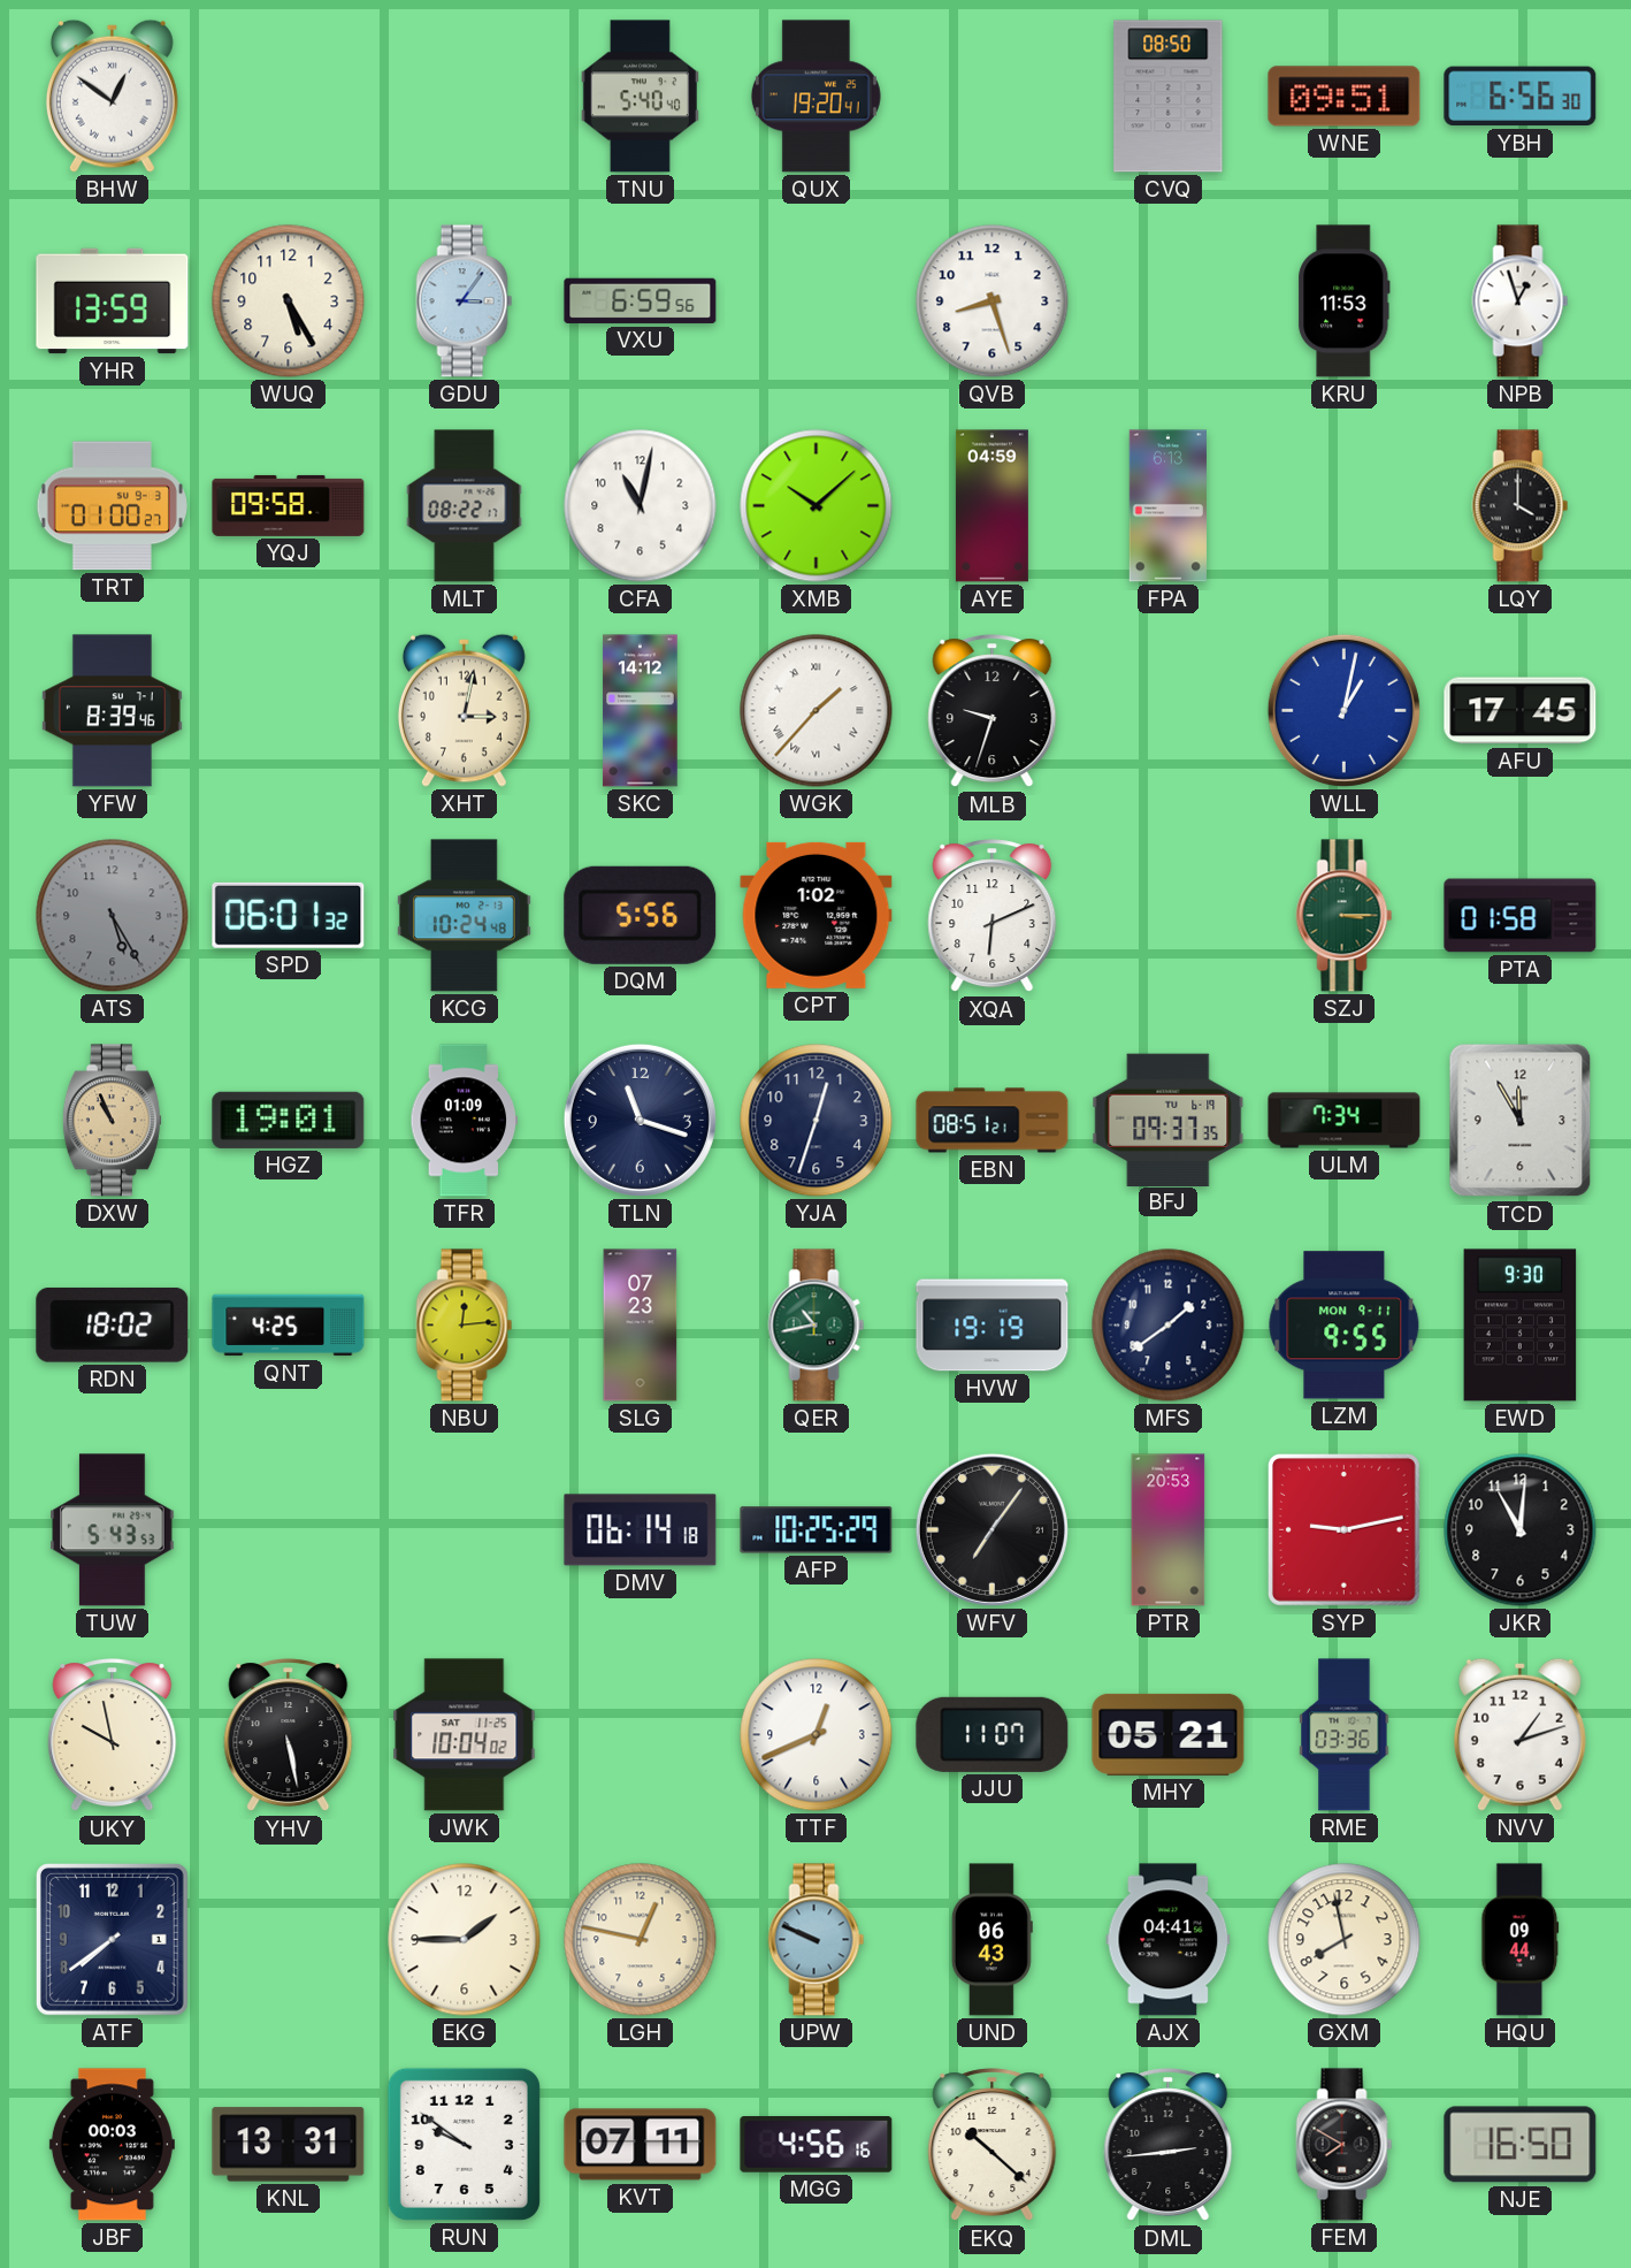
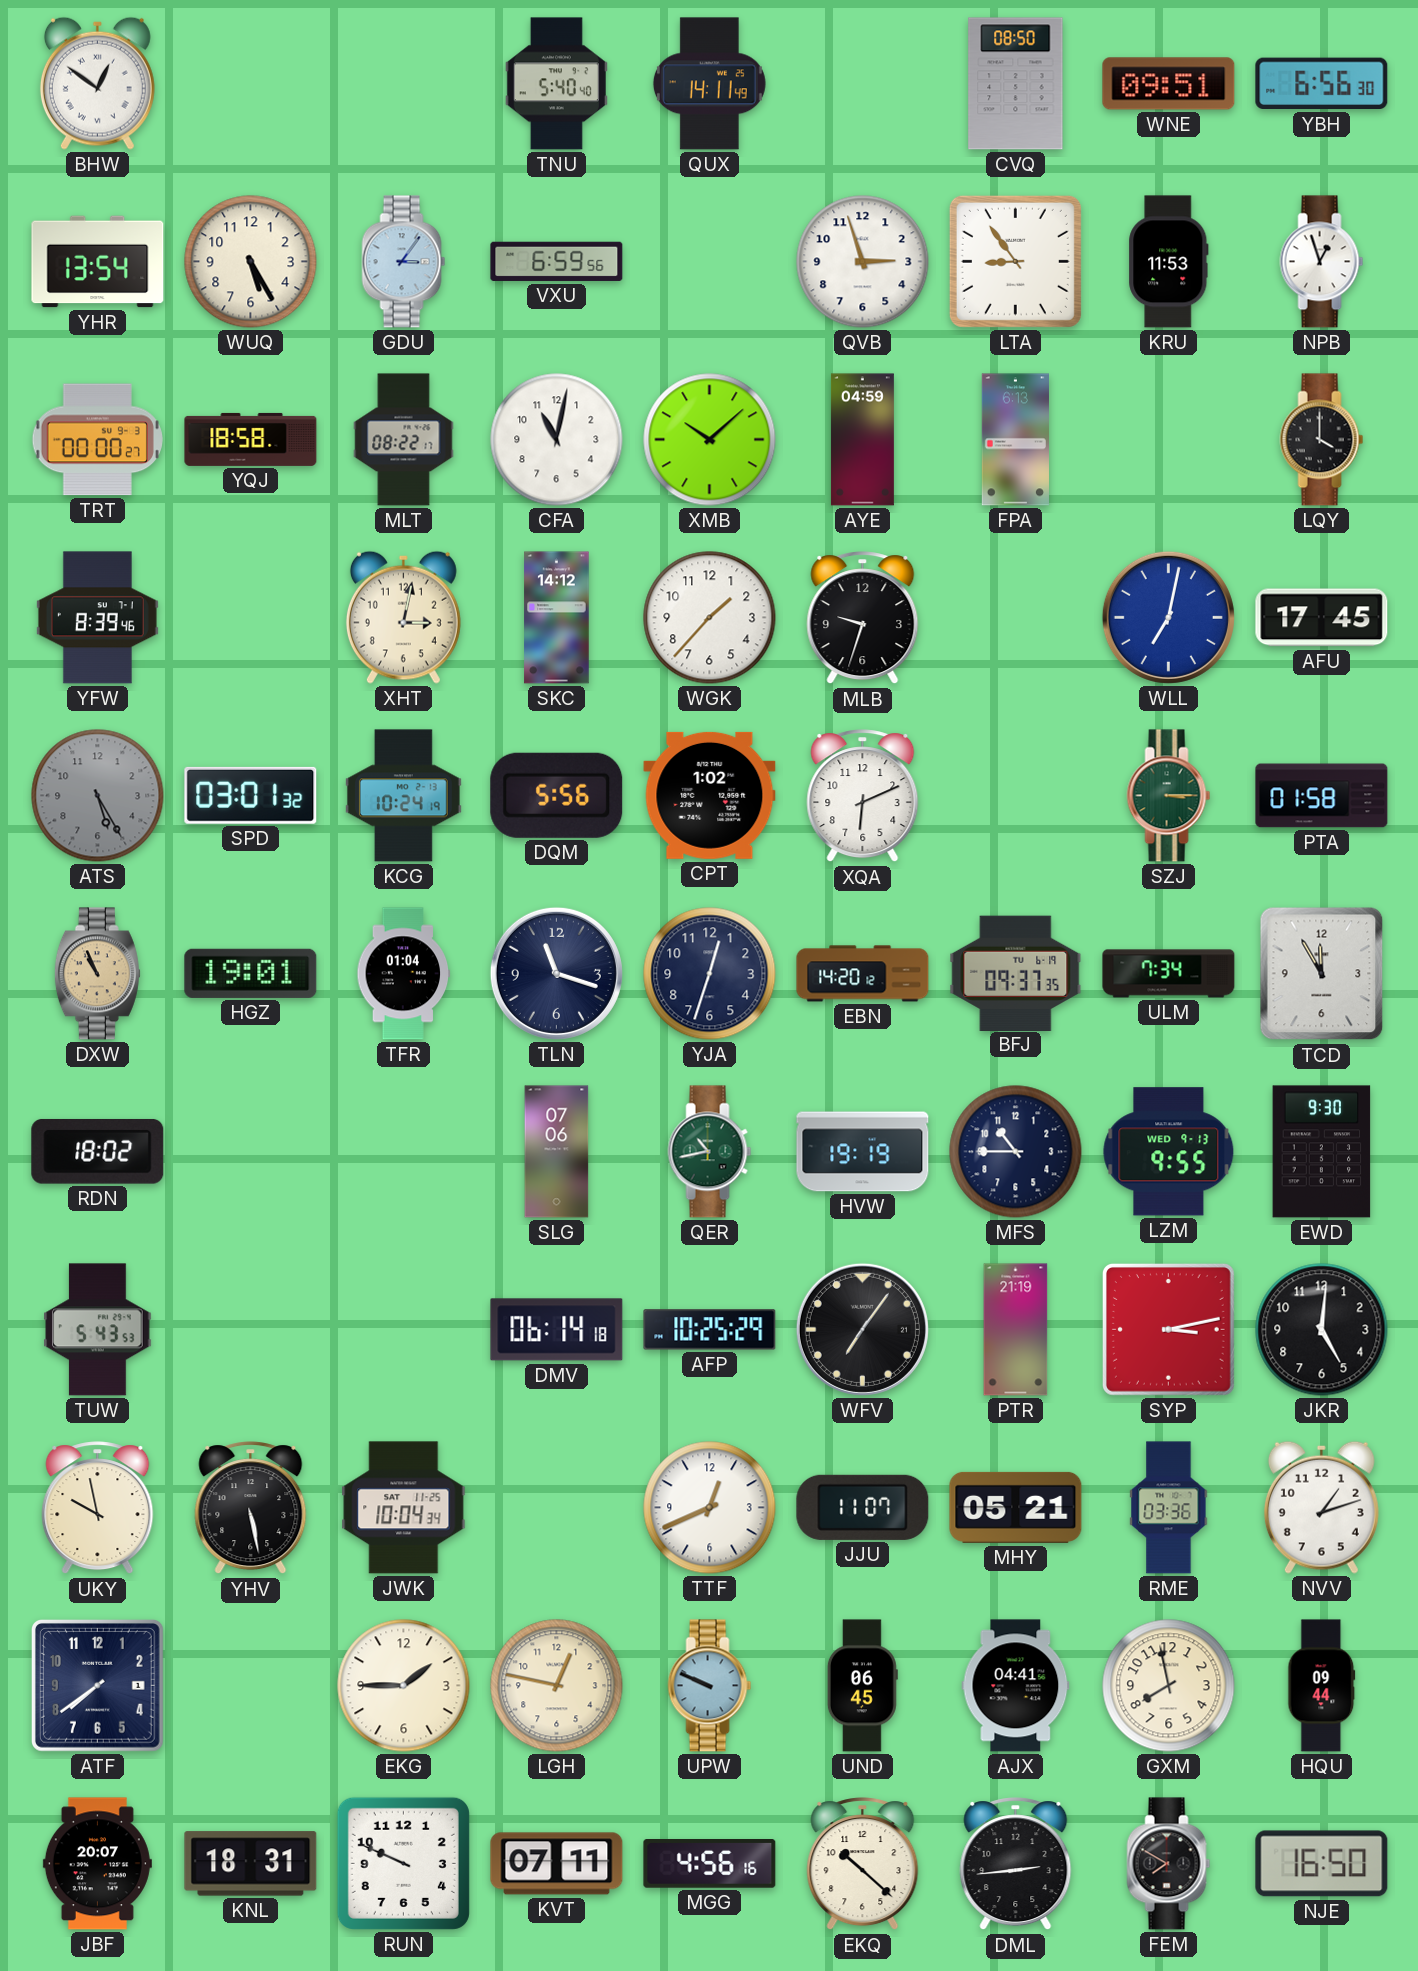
QUX: 19:20 -> 14:11 (709, 84)
YHR: 13:59 -> 13:54 (98, 262)
QVB: 8:27 -> 2:57 (863, 262)
LTA: none -> 8:54 (1015, 261)
TRT: 01:00 -> 00:00 (97, 440)
YQJ: 09:58 -> 18:58 (251, 439)
WGK numerals: Roman -> Arabic (710, 618)
WLL: 1:02 -> 7:02 (1168, 617)
SPD: 06:01 -> 03:01 (251, 795)
KCG: 10:24:48 -> 10:24:19 (403, 796)
TFR: 01:09 -> 01:04 (404, 974)
EBN: 08:51 -> 14:20 (863, 974)
QNT: 4:25 -> none (289, 1326)
NBU: 12:14 -> none (465, 1326)
SLG: 07:23 -> 07:06 (557, 1152)
MFS: 1:39 -> 10:45 (1016, 1152)
LZM date: MON 9-11 -> WED 9-13 (1169, 1152)
PTR: 20:53 -> 21:19 (1016, 1330)
SYP: 9:13 -> 3:13 (1168, 1329)
JKR: 11:01 -> 5:01 (1322, 1330)
JWK: 10:04:02 -> 10:04:34 (404, 1508)
UND: 06:43 -> 06:45 (862, 1686)
JBF: 00:03 -> 20:07 (97, 1864)
KNL: 13:31 -> 18:31 (251, 1864)
RUN: 9:51 -> 9:49 (403, 1863)
